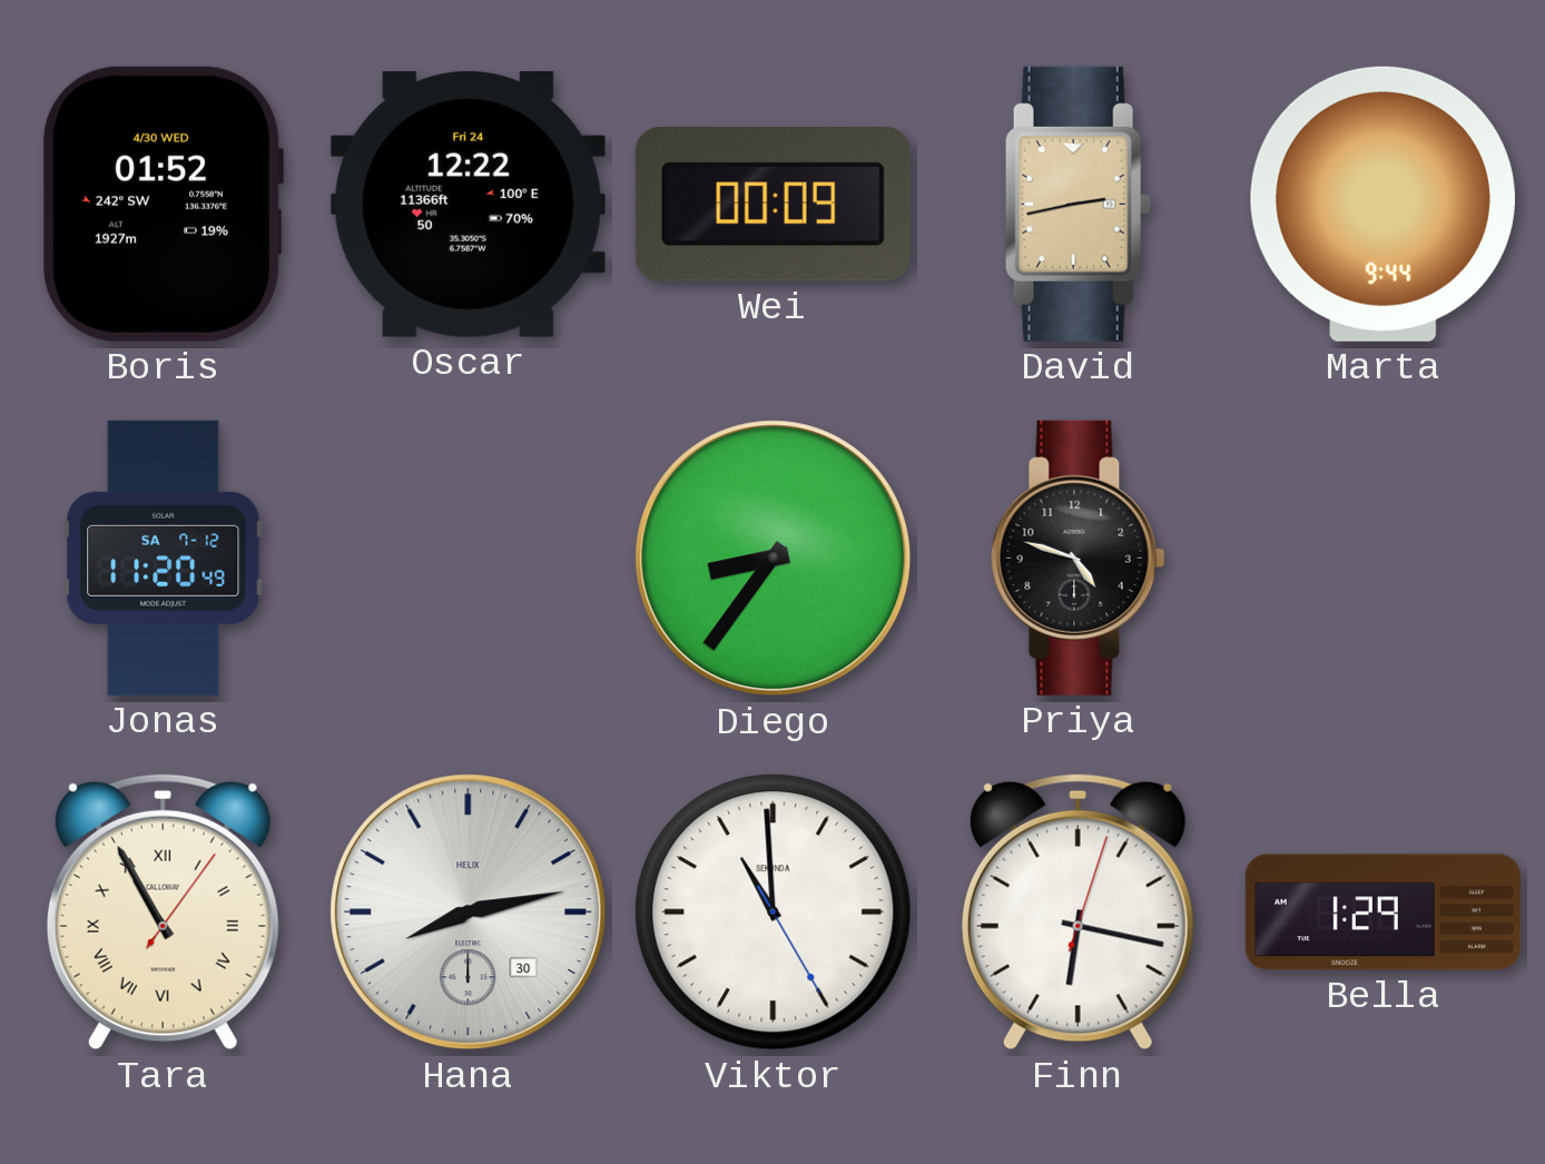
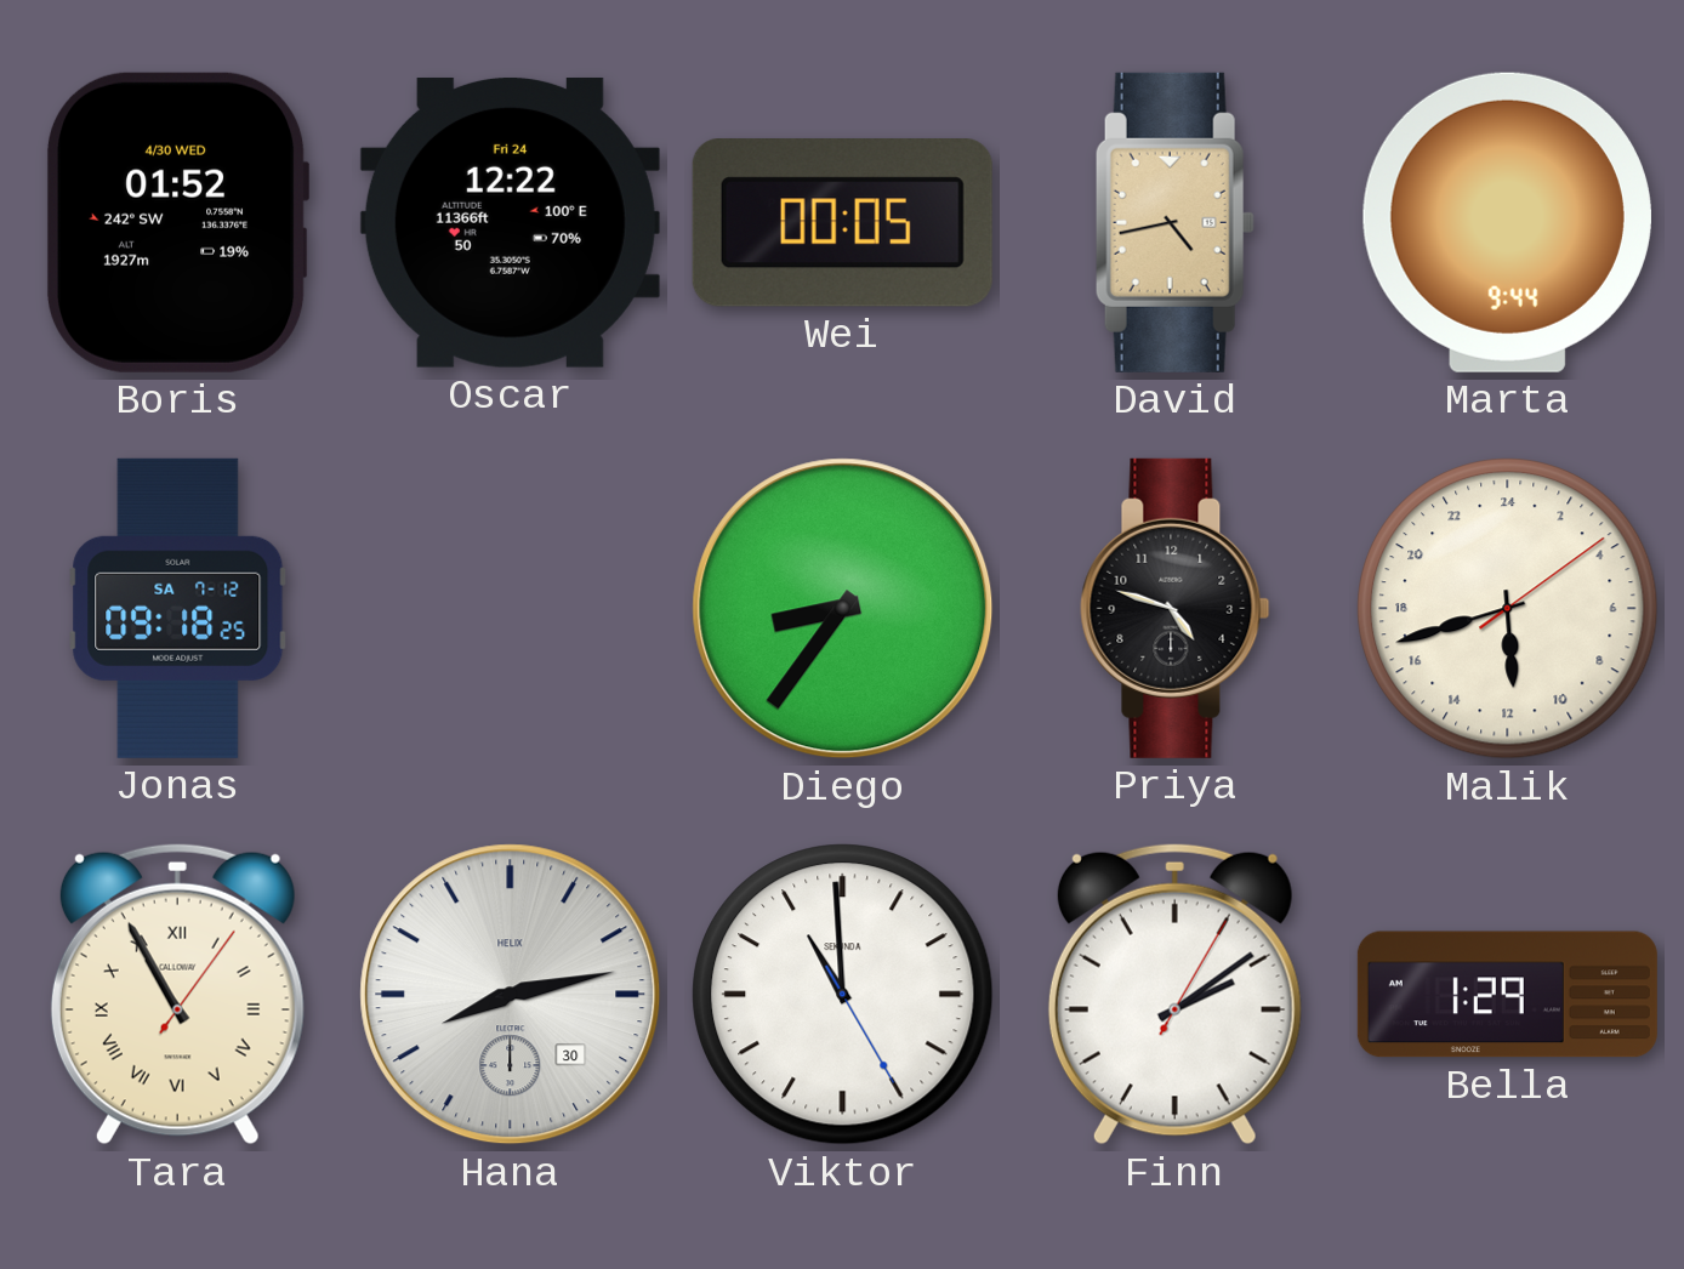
Wei: 00:09 -> 00:05 (842, 223)
David: 2:43 -> 4:43 (1174, 222)
Jonas: 11:20 -> 09:18 (178, 608)
Malik: none -> 11:42 (1508, 609)
Finn: 6:17 -> 2:09 (1174, 994)
